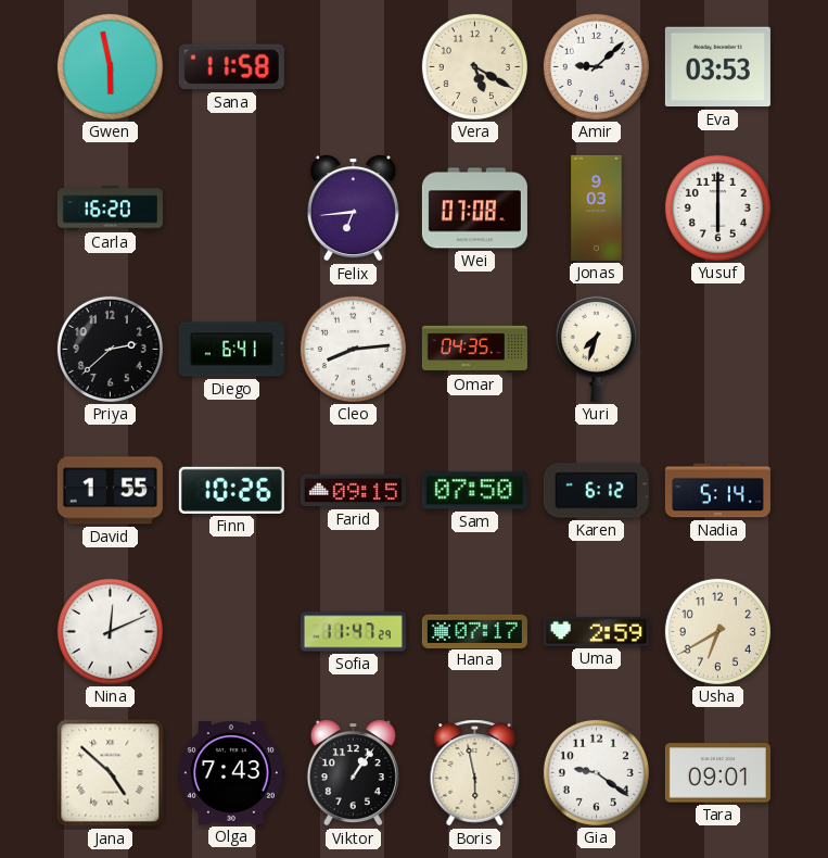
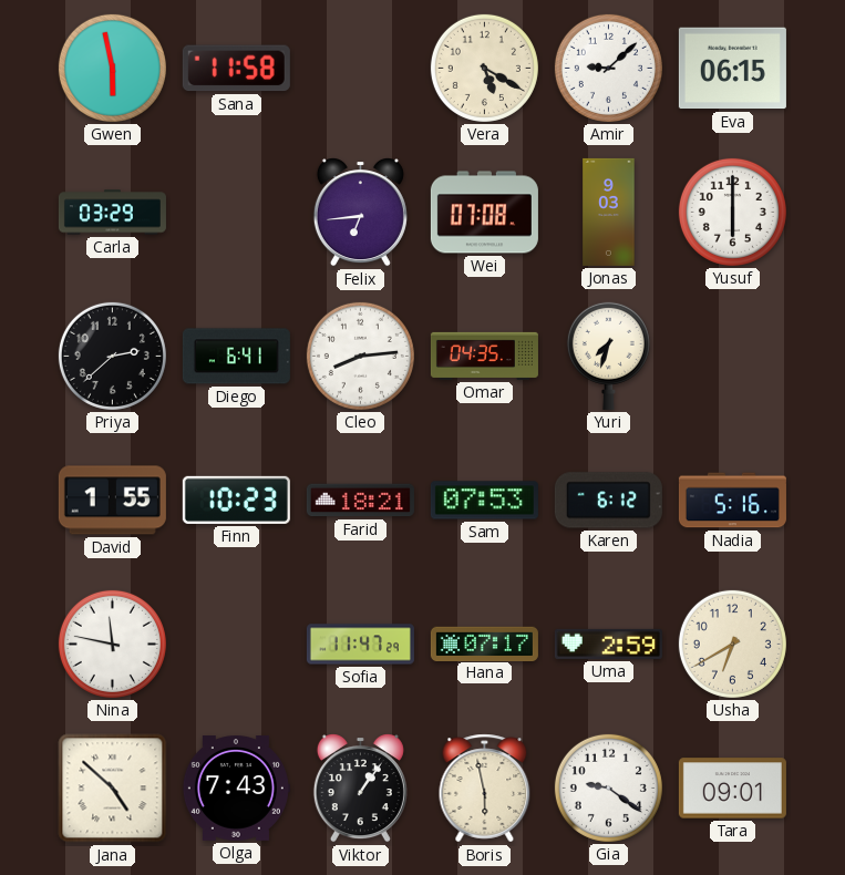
Eva: 03:53 -> 06:15 (732, 69)
Carla: 16:20 -> 03:29 (112, 213)
Finn: 10:26 -> 10:23 (236, 500)
Farid: 09:15 -> 18:21 (360, 501)
Sam: 07:50 -> 07:53 (484, 501)
Nadia: 5:14 -> 5:16 (732, 501)
Nina: 12:11 -> 11:47 (112, 644)
